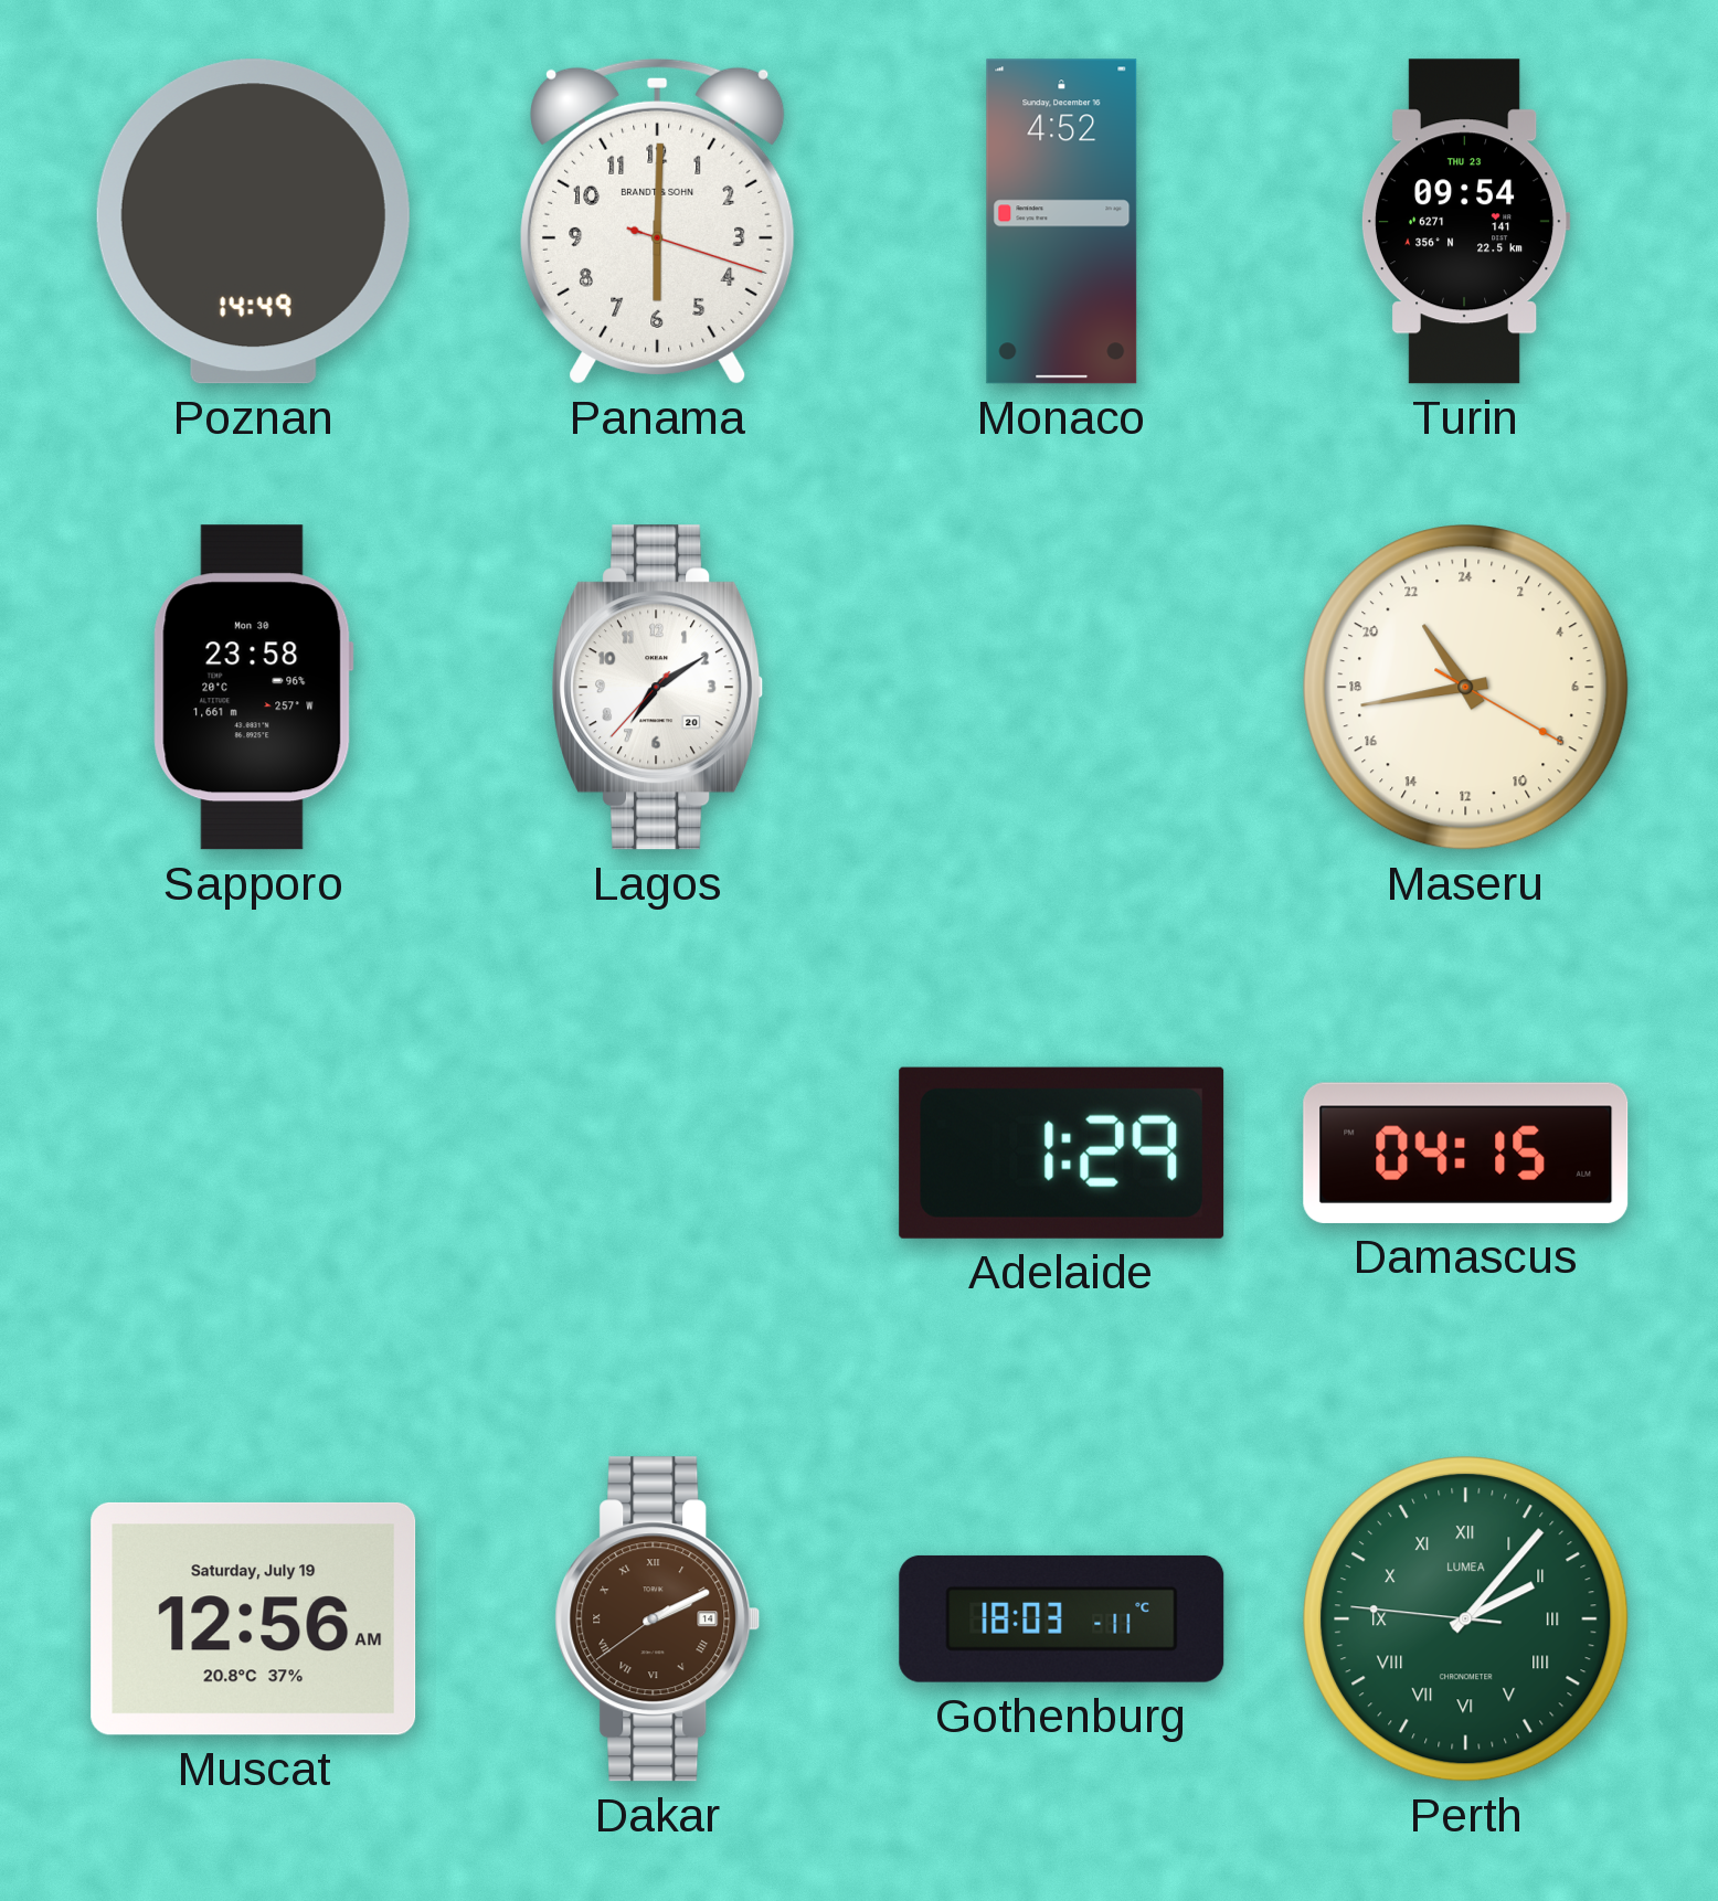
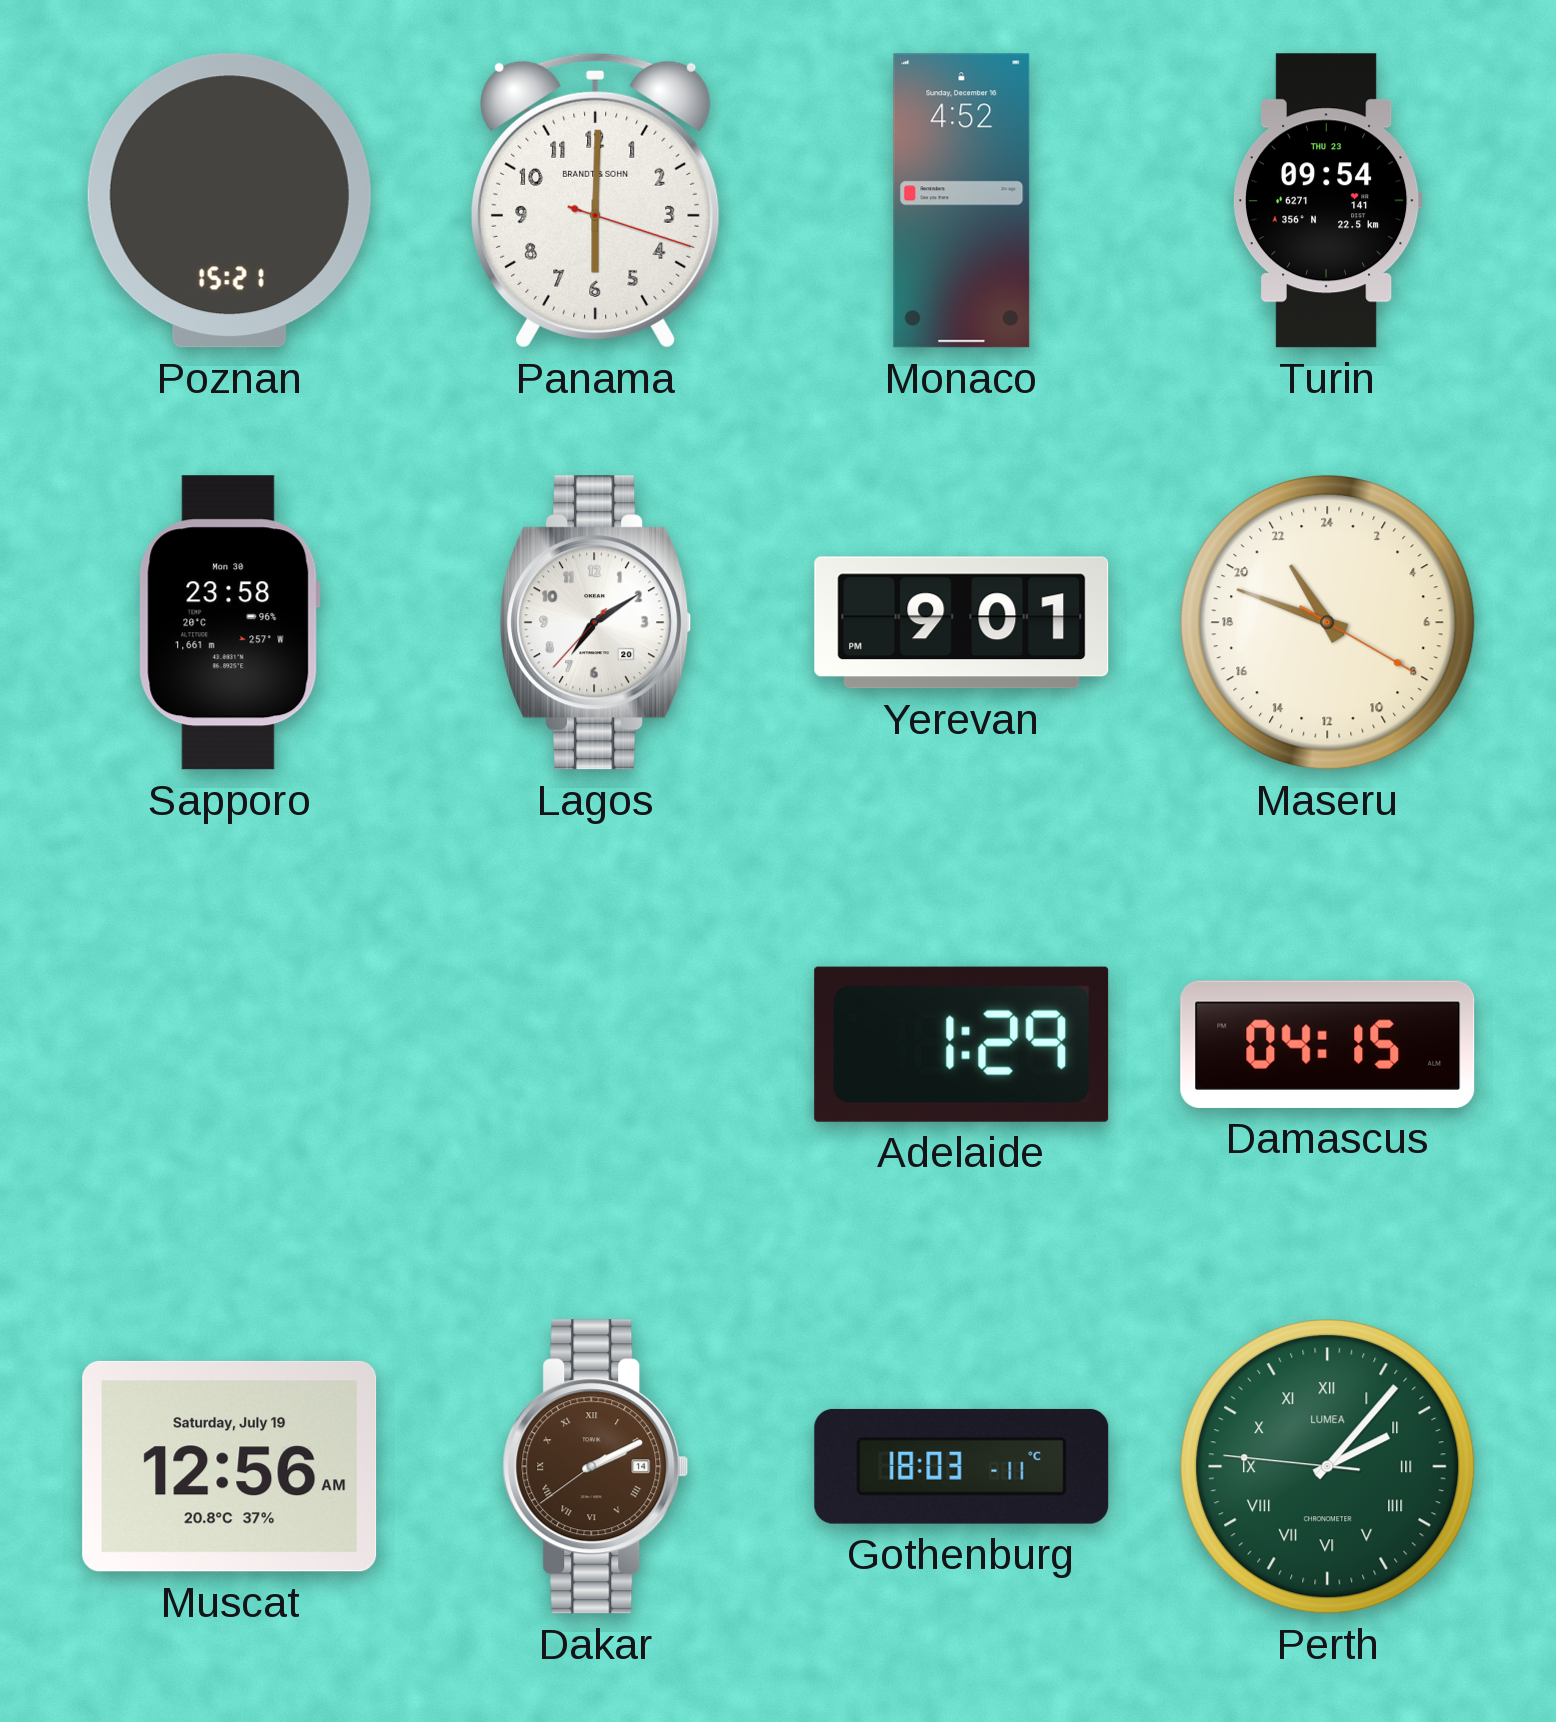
Poznan: 14:49 -> 15:21 (229, 201)
Yerevan: none -> 9:01 (962, 623)
Maseru: 21:43 -> 21:48 (1328, 623)
